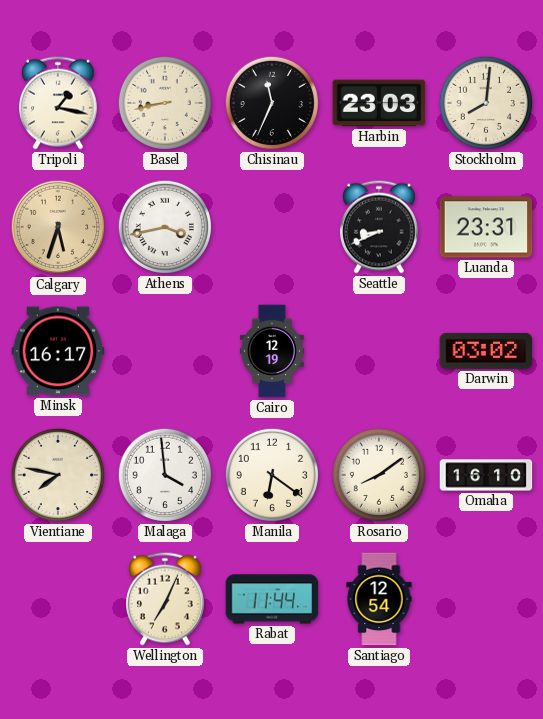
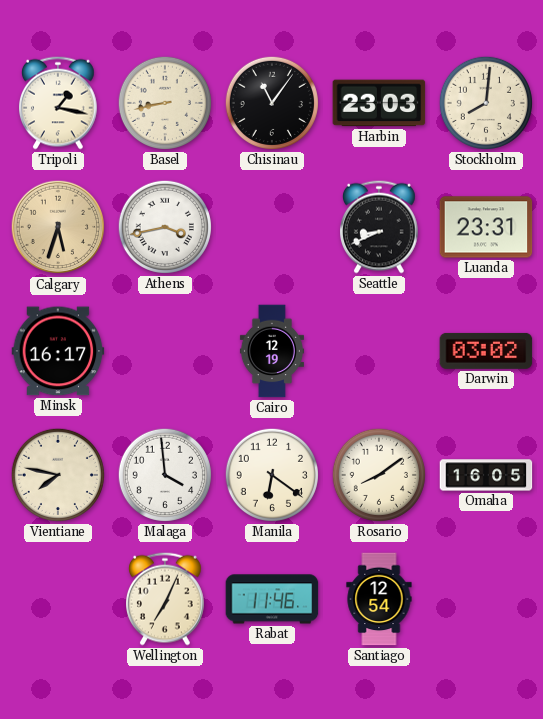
Chisinau: 11:34 -> 11:06 (272, 103)
Omaha: 16:10 -> 16:05 (486, 475)
Rabat: 11:44 -> 11:46 (272, 599)
